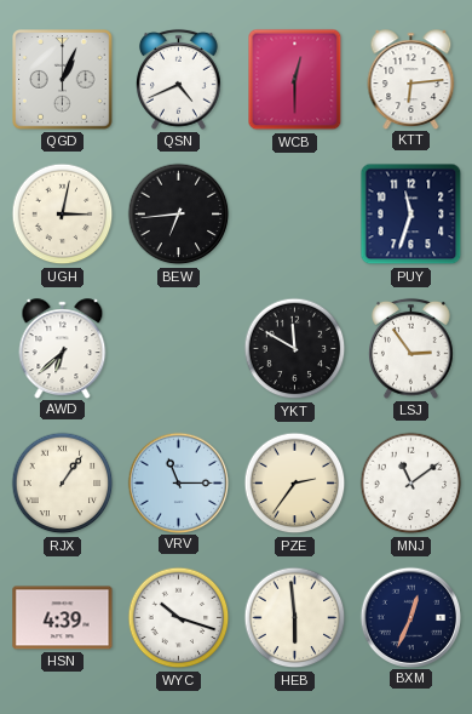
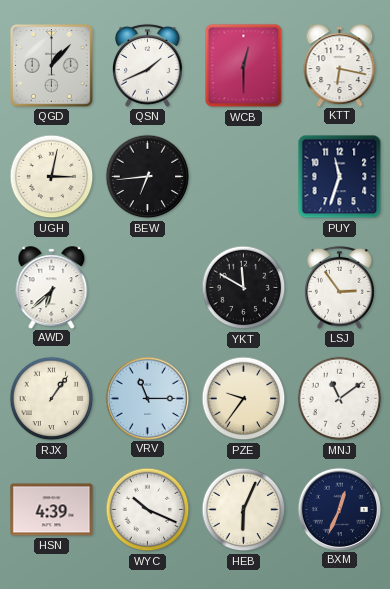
QGD: 1:04 -> 1:07 (52, 66)
QSN: 4:41 -> 1:41 (148, 65)
KTT: 6:14 -> 6:17 (340, 65)
PZE: 2:36 -> 9:36 (244, 399)
WYC: 10:18 -> 10:19 (148, 510)
HEB: 5:59 -> 6:04 (244, 510)
